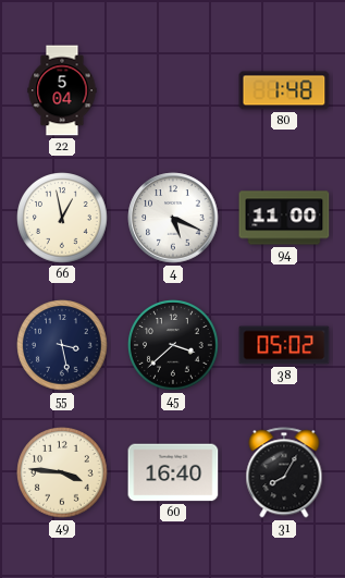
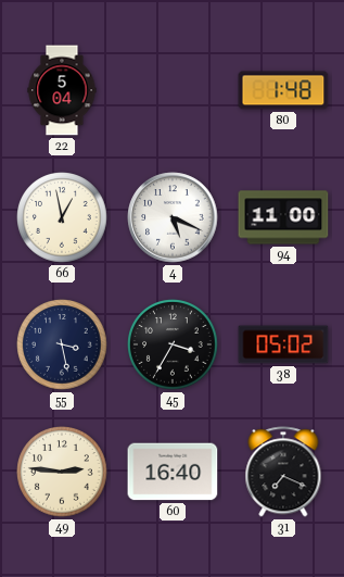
45: 3:38 -> 3:35 (173, 344)
49: 3:46 -> 2:46 (62, 472)
31: 8:05 -> 7:19 (283, 472)
